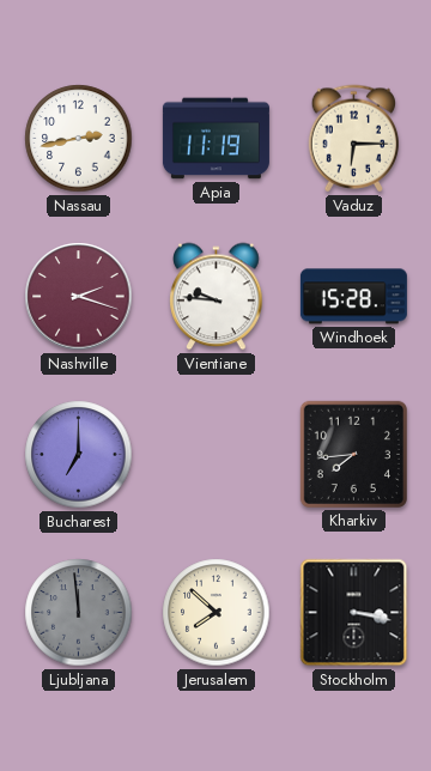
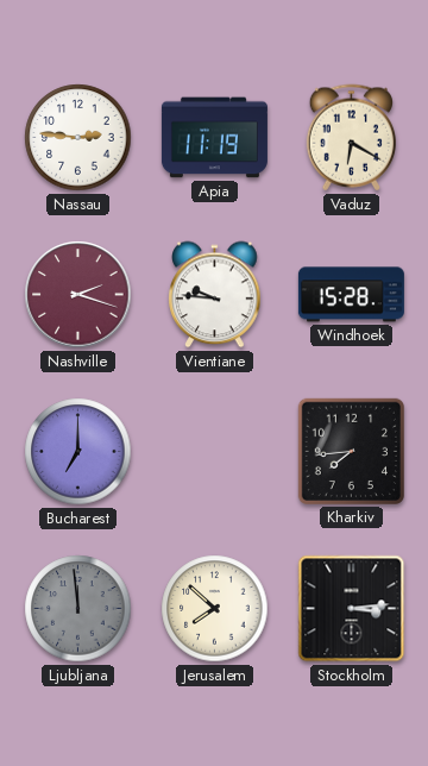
Nassau: 2:43 -> 2:46 (78, 138)
Vaduz: 6:15 -> 6:20 (351, 138)
Stockholm: 3:17 -> 3:14 (352, 609)
